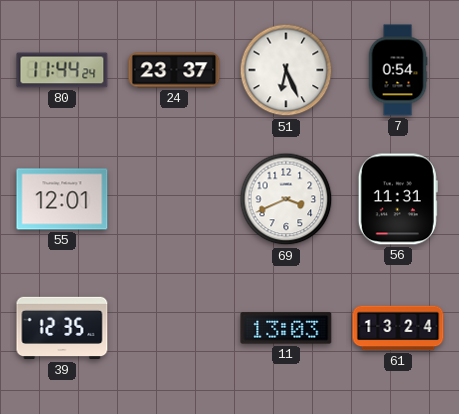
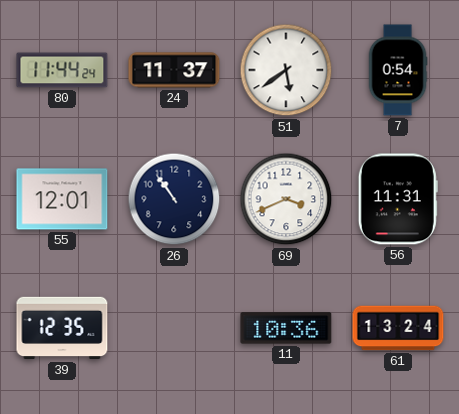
24: 23:37 -> 11:37 (174, 70)
51: 6:26 -> 5:39 (286, 70)
26: none -> 10:54 (174, 199)
11: 13:03 -> 10:36 (286, 328)
